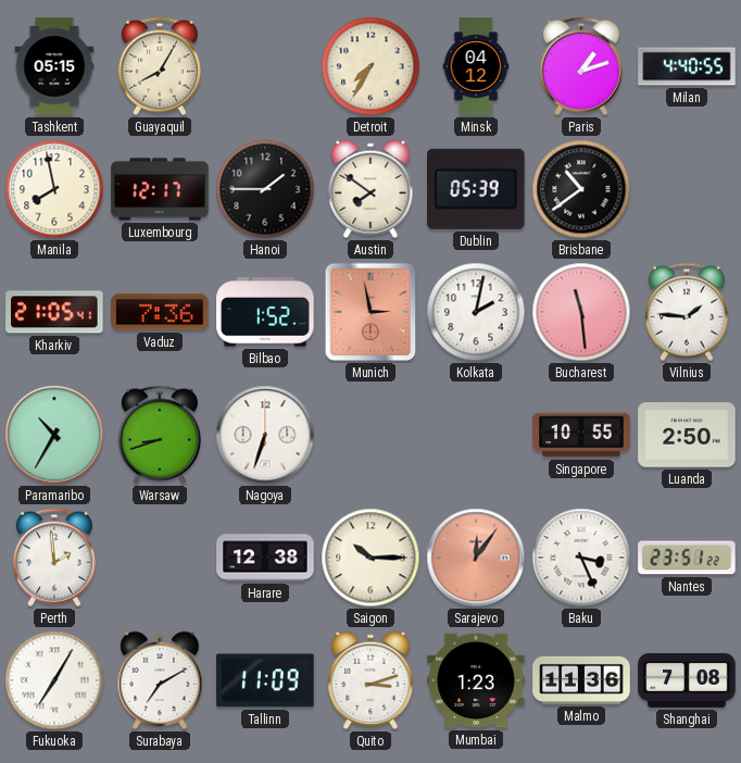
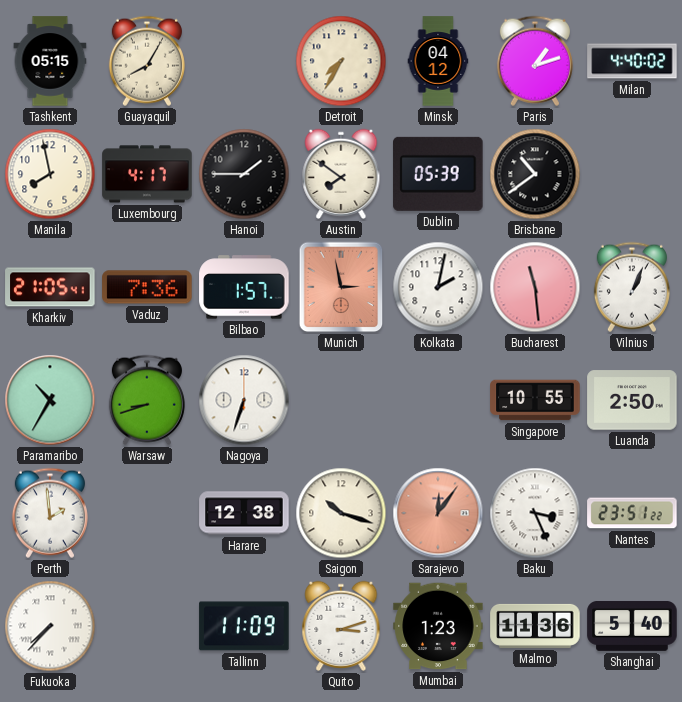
Milan: 4:40:55 -> 4:40:02 (632, 61)
Luxembourg: 12:17 -> 4:17 (147, 174)
Bilbao: 1:52 -> 1:57 (244, 287)
Vilnius: 1:46 -> 1:04 (632, 287)
Saigon: 10:15 -> 10:18 (341, 513)
Fukuoka: 7:05 -> 7:37 (50, 626)
Surabaya: 7:10 -> none (160, 680)
Shanghai: 7:08 -> 5:40 (632, 626)
